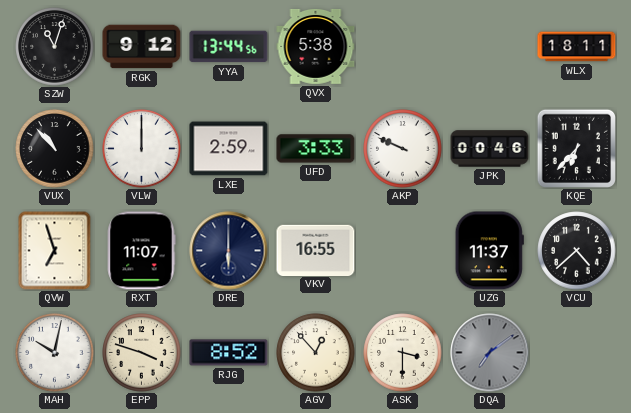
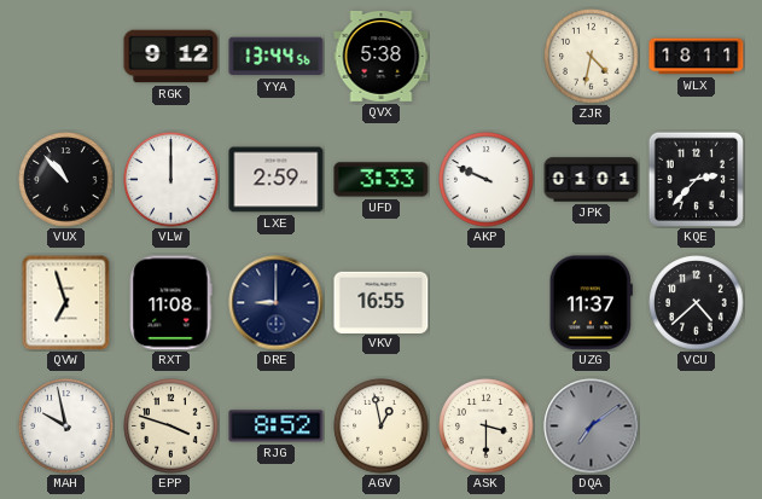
SZW: 11:03 -> none (55, 47)
ZJR: none -> 4:32 (592, 57)
JPK: 00:46 -> 01:01 (592, 180)
KQE: 6:37 -> 2:37 (696, 179)
RXT: 11:07 -> 11:08 (170, 303)
DRE: 6:00 -> 9:00 (277, 303)
MAH: 10:02 -> 9:58 (66, 427)
AGV: 12:53 -> 12:58 (382, 427)
